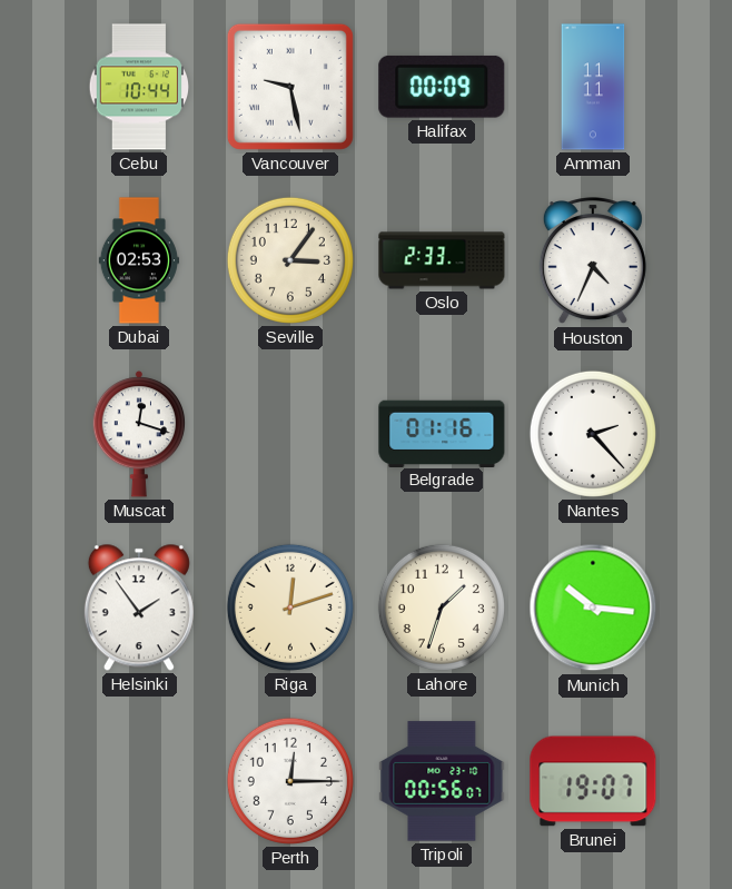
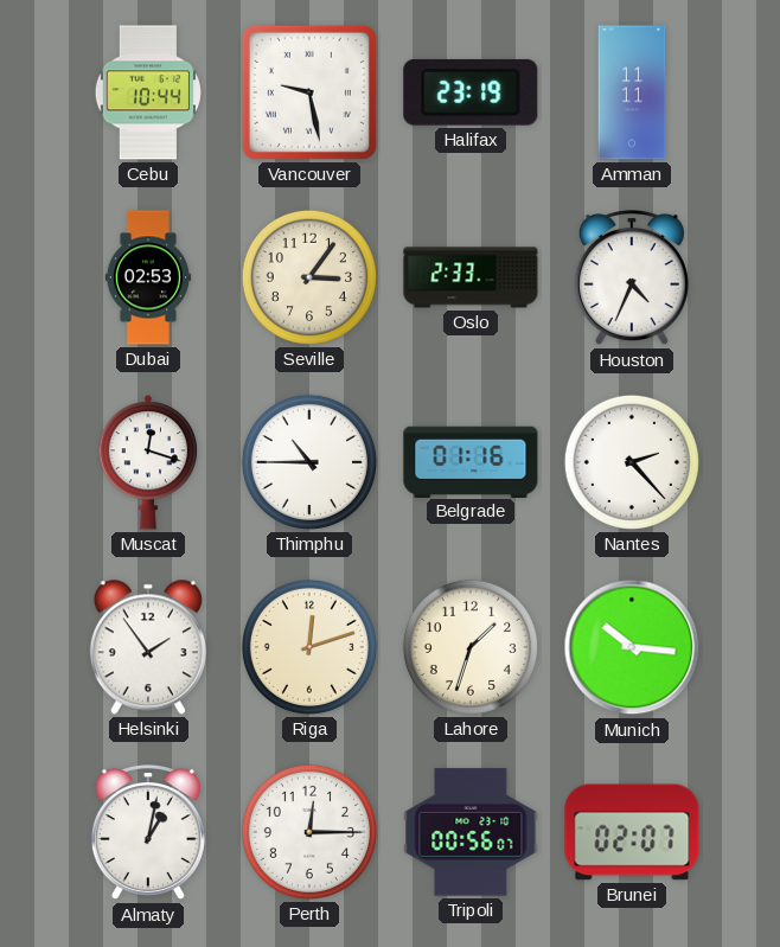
Halifax: 00:09 -> 23:19 (471, 92)
Thimphu: none -> 10:45 (309, 462)
Almaty: none -> 1:02 (148, 833)
Brunei: 19:07 -> 02:07 (632, 832)
